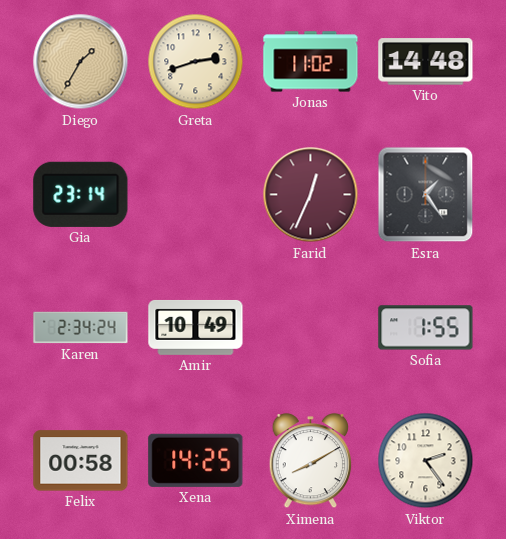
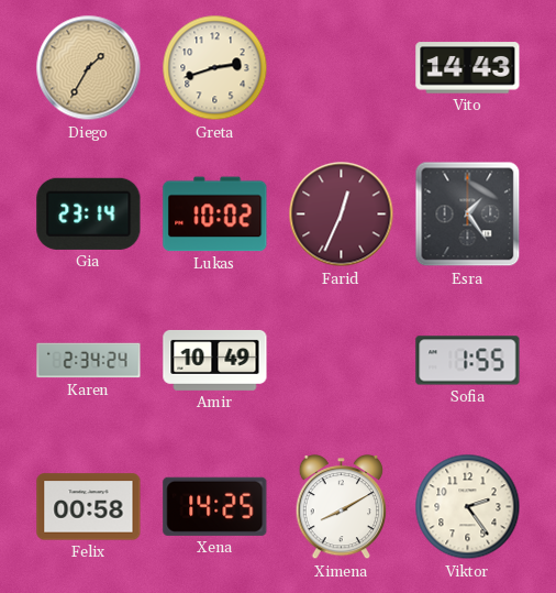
Jonas: 11:02 -> none (311, 62)
Vito: 14:48 -> 14:43 (468, 68)
Lukas: none -> 10:02 (215, 215)
